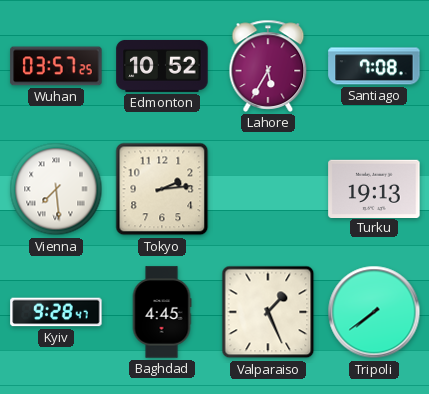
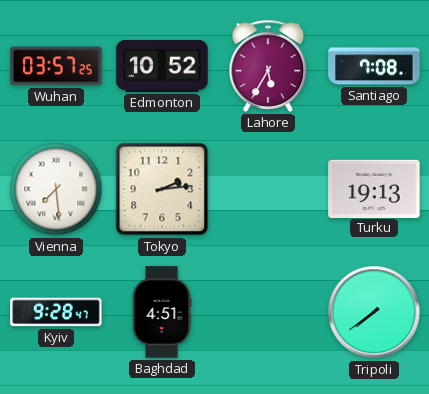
Baghdad: 4:45 -> 4:51 (162, 312)
Valparaiso: 1:26 -> none (268, 312)
